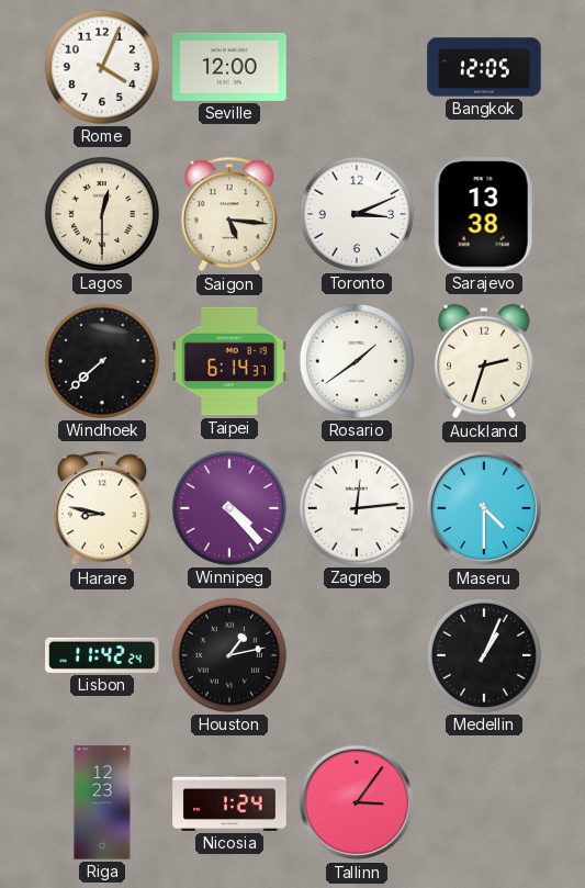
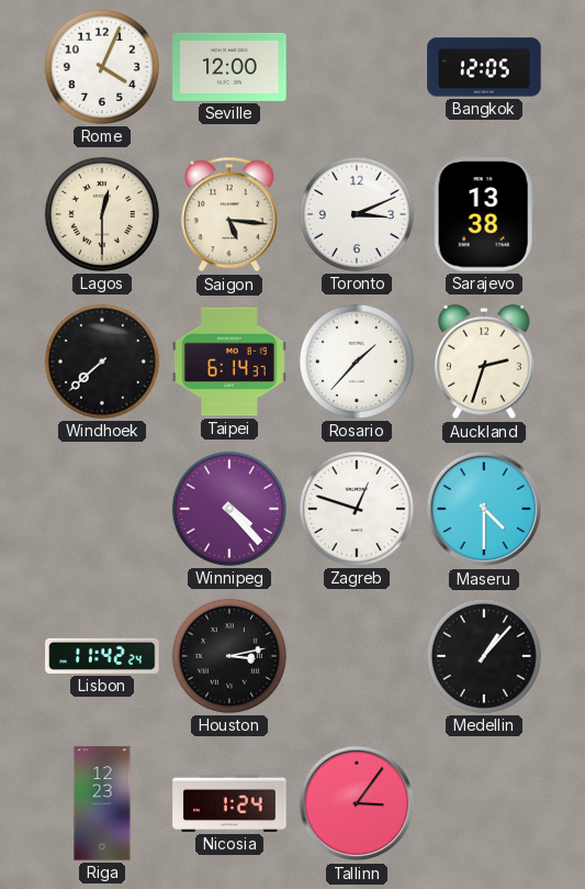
Rosario: 1:39 -> 1:37 (357, 362)
Harare: 8:47 -> none (102, 508)
Zagreb: 12:14 -> 12:48 (357, 509)
Houston: 1:13 -> 3:13 (229, 656)
Medellin: 1:04 -> 1:07 (484, 656)
